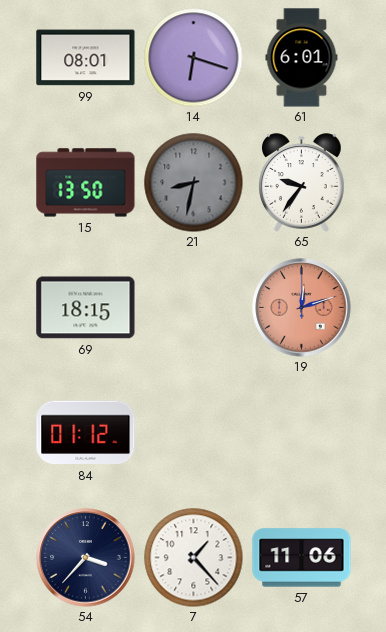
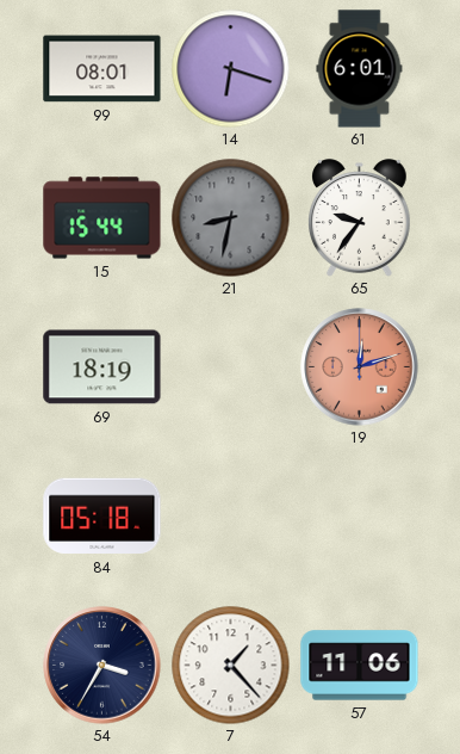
15: 13:50 -> 15:44 (102, 218)
69: 18:15 -> 18:19 (102, 367)
84: 01:12 -> 05:18 (102, 517)
54: 3:37 -> 3:35 (102, 666)
